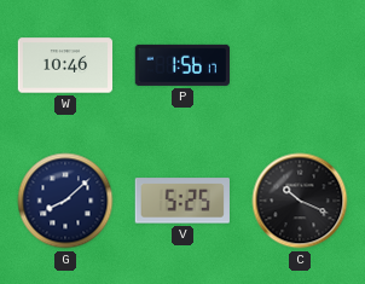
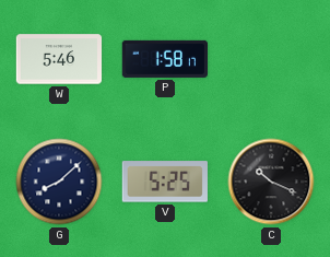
W: 10:46 -> 5:46 (59, 59)
P: 1:56 -> 1:58 (164, 59)
